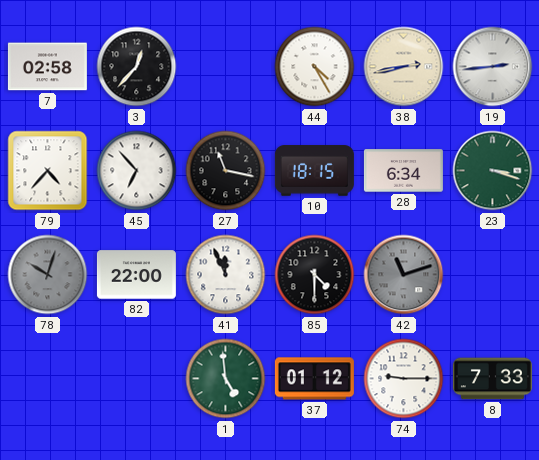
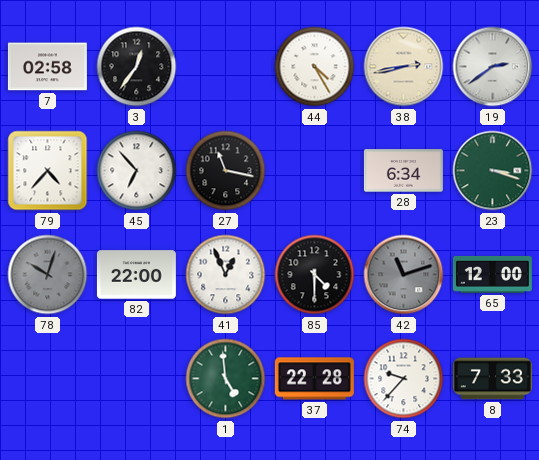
3: 12:37 -> 12:36 (137, 67)
19: 2:44 -> 2:39 (493, 67)
10: 18:15 -> none (314, 171)
41: 11:56 -> 12:56 (226, 275)
65: none -> 12:00 (492, 274)
37: 01:12 -> 22:28 (314, 379)
74: 9:15 -> 9:37 (404, 379)
